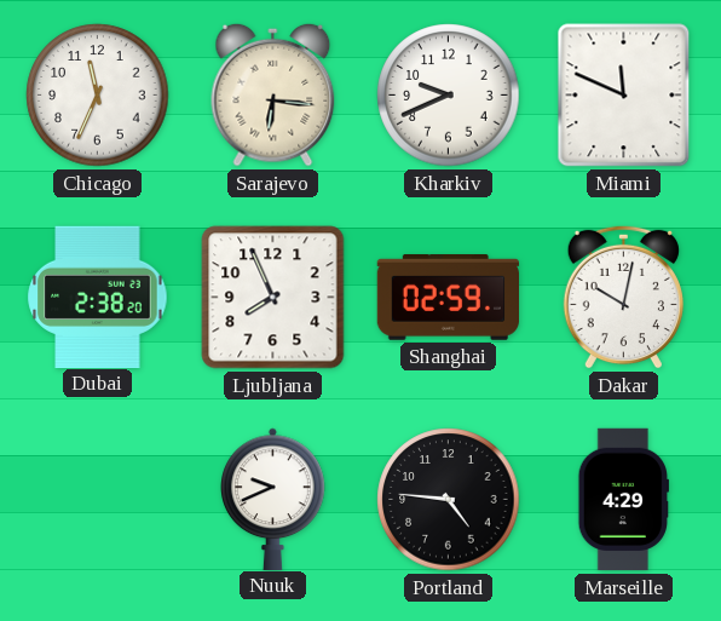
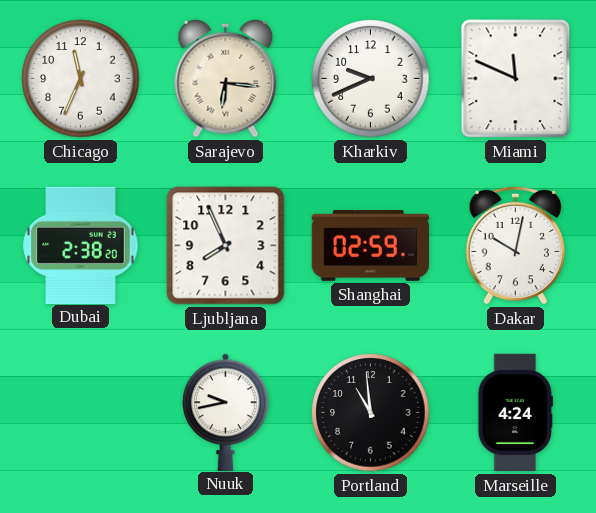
Nuuk: 9:41 -> 9:43 (226, 412)
Portland: 4:46 -> 10:59 (371, 413)
Marseille: 4:29 -> 4:24 (515, 413)
